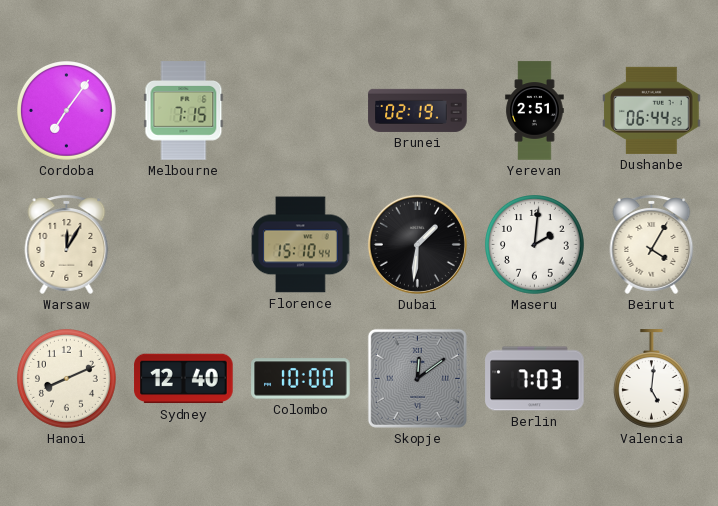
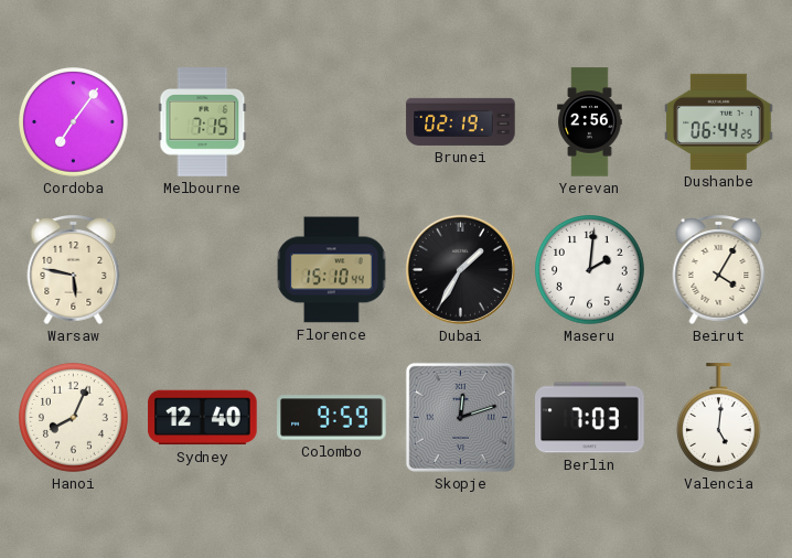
Yerevan: 2:51 -> 2:56 (590, 122)
Warsaw: 12:05 -> 5:47 (74, 269)
Dubai: 1:31 -> 1:35 (460, 269)
Hanoi: 8:11 -> 8:04 (74, 418)
Colombo: 10:00 -> 9:59 (332, 418)
Skopje: 12:09 -> 12:12 (460, 417)
